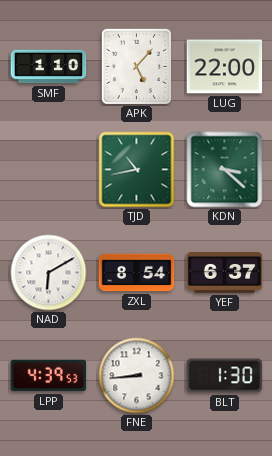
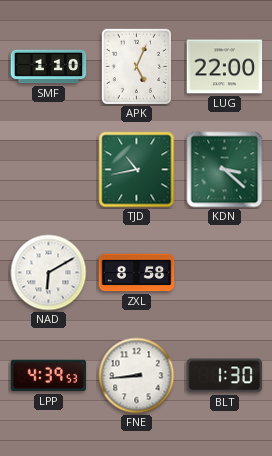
APK: 5:07 -> 5:04 (136, 66)
ZXL: 8:54 -> 8:58 (137, 273)
YEF: 6:37 -> none (225, 273)
